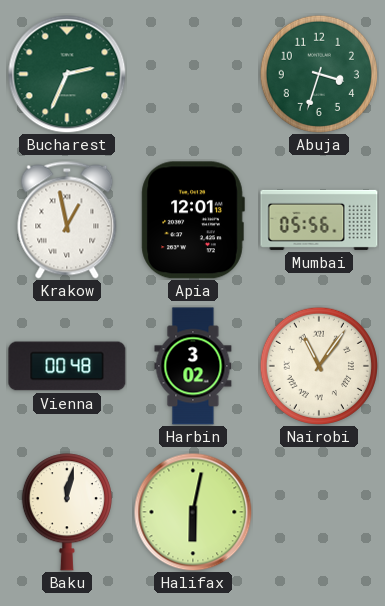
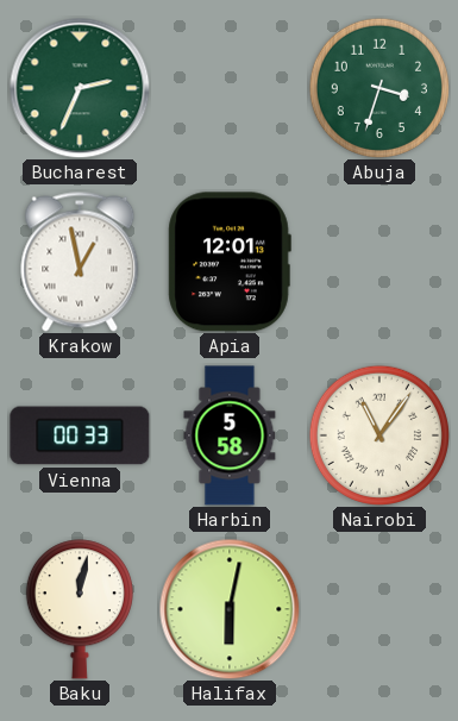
Mumbai: 05:56 -> none (319, 220)
Vienna: 00:48 -> 00:33 (80, 435)
Harbin: 3:02 -> 5:58 (230, 435)
